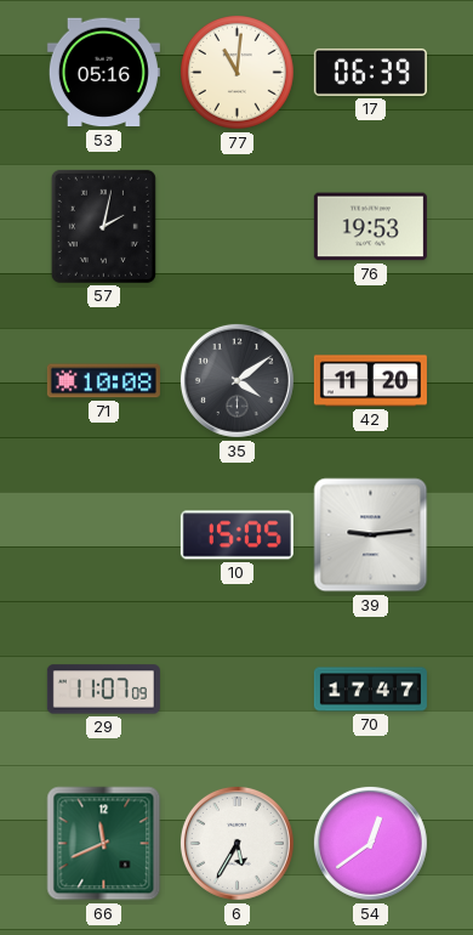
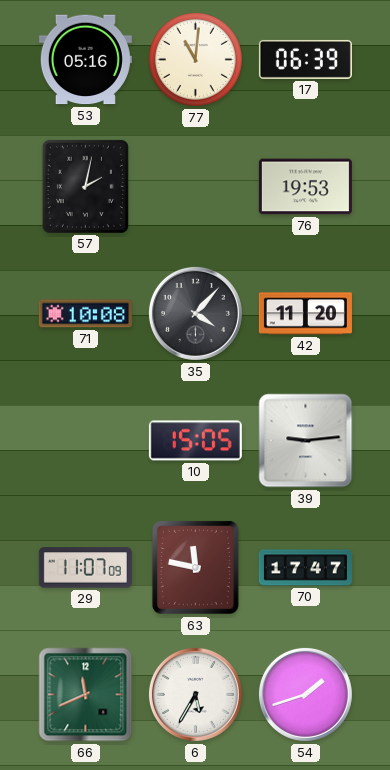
35: 4:09 -> 4:07 (195, 313)
63: none -> 11:47 (196, 568)
54: 12:39 -> 1:42 (305, 694)
